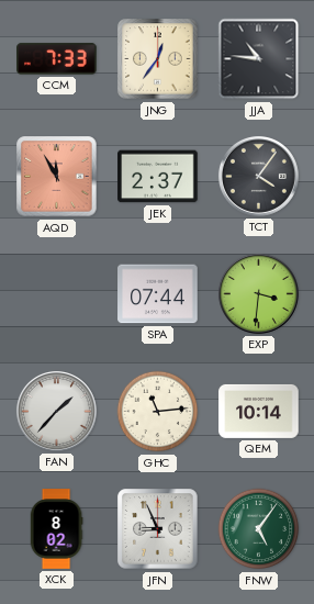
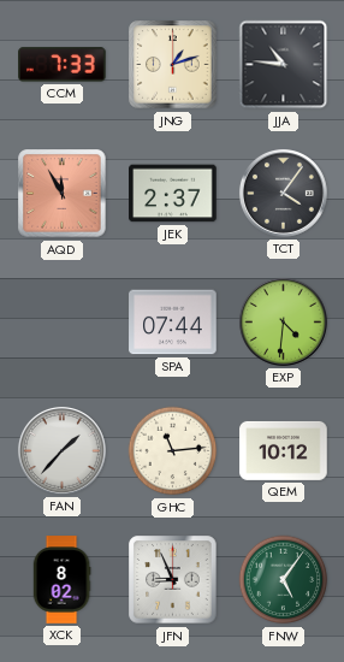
JNG: 12:36 -> 1:12 (173, 65)
EXP: 3:31 -> 4:31 (283, 321)
QEM: 10:14 -> 10:12 (284, 450)
